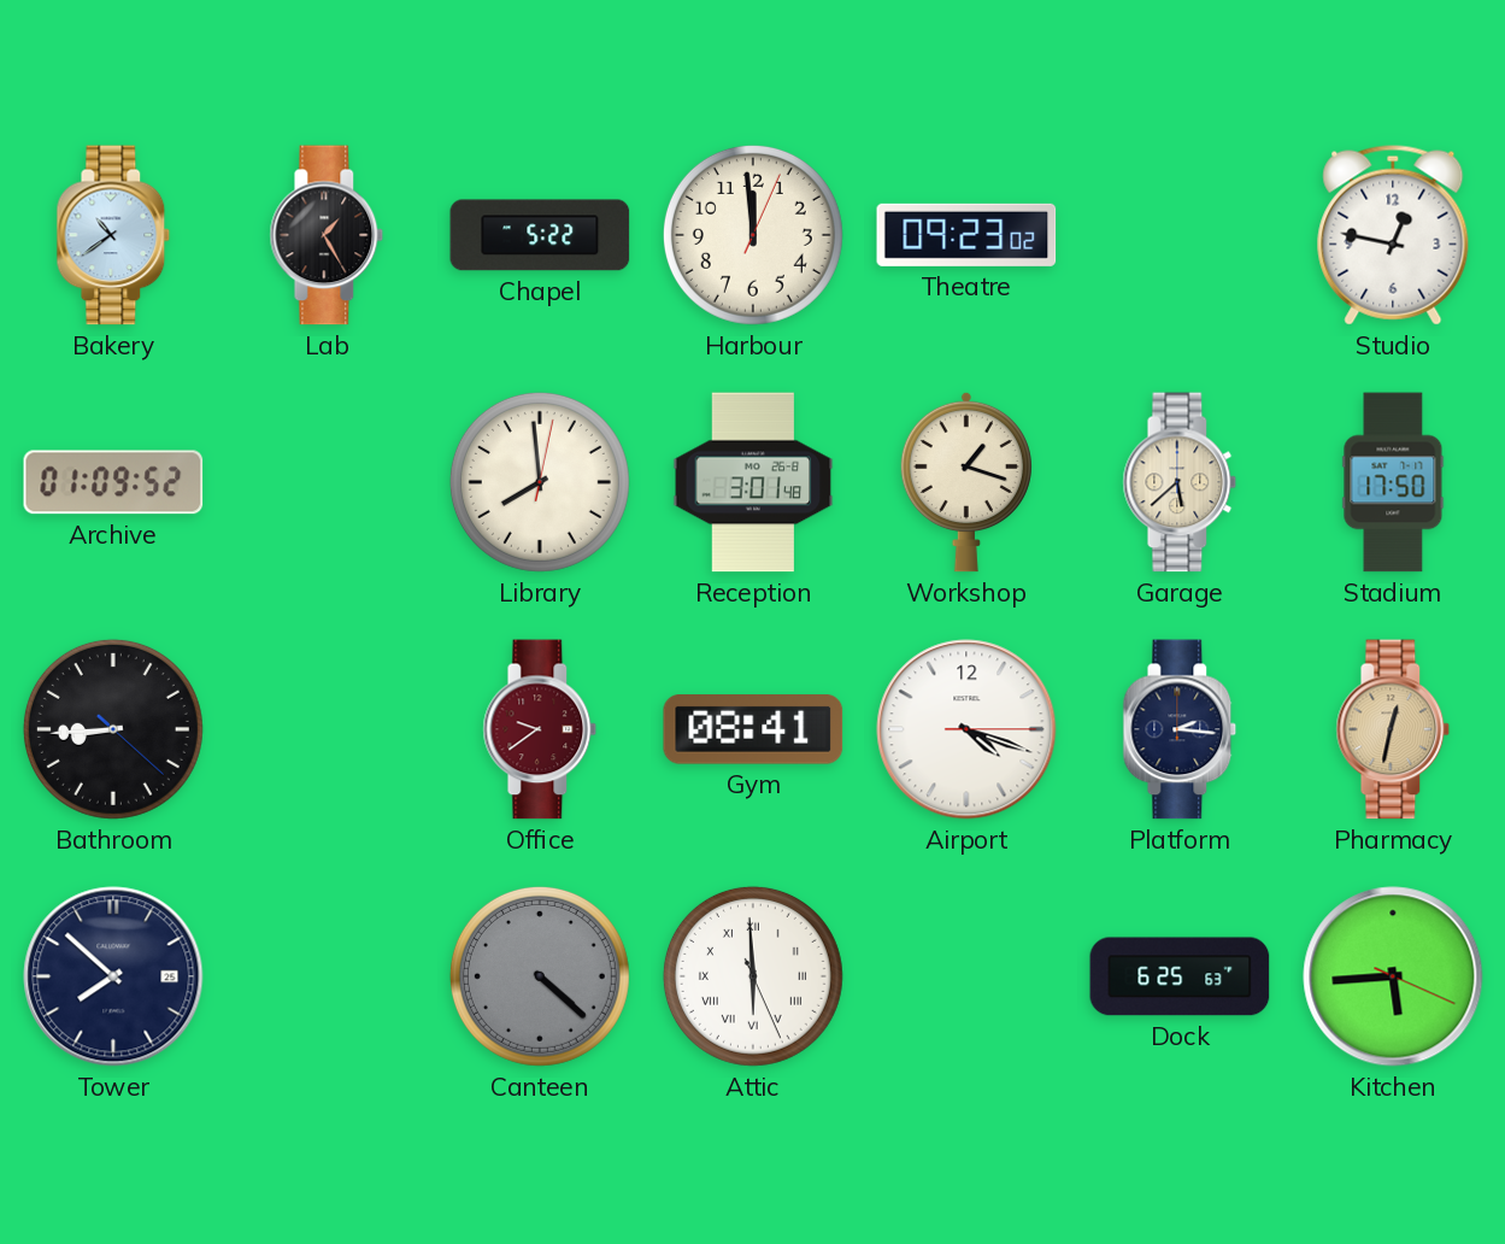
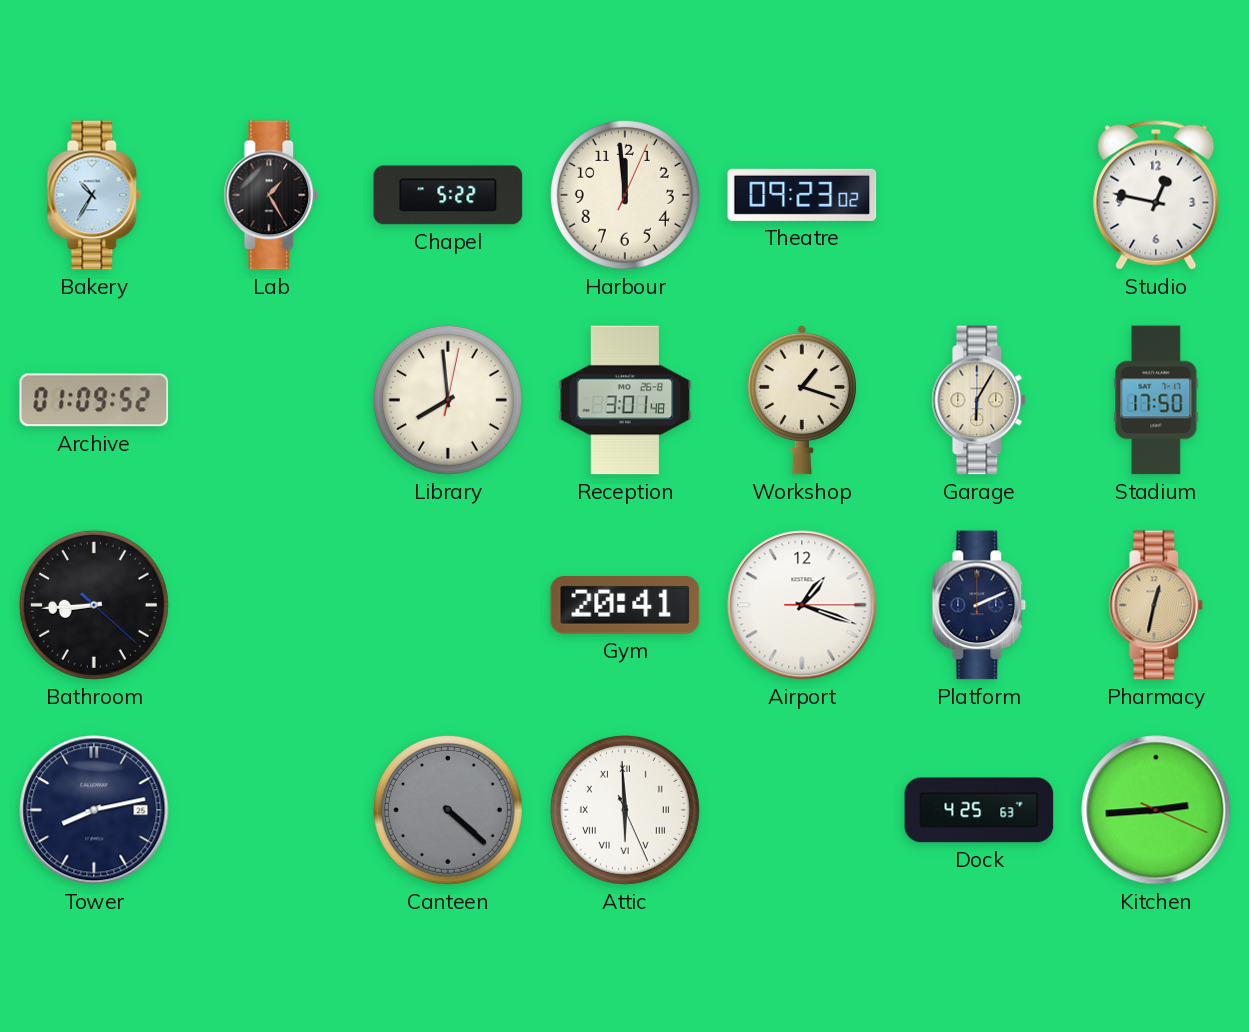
Bakery: 10:39 -> 10:35 (94, 195)
Garage: 5:38 -> 6:05 (979, 400)
Office: 9:39 -> none (540, 729)
Gym: 08:41 -> 20:41 (625, 606)
Airport: 4:18 -> 1:18 (802, 605)
Platform: 2:16 -> 2:11 (979, 605)
Tower: 7:52 -> 8:13 (94, 810)
Dock: 6:25 -> 4:25 (979, 810)
Kitchen: 5:44 -> 2:44 (1156, 810)
